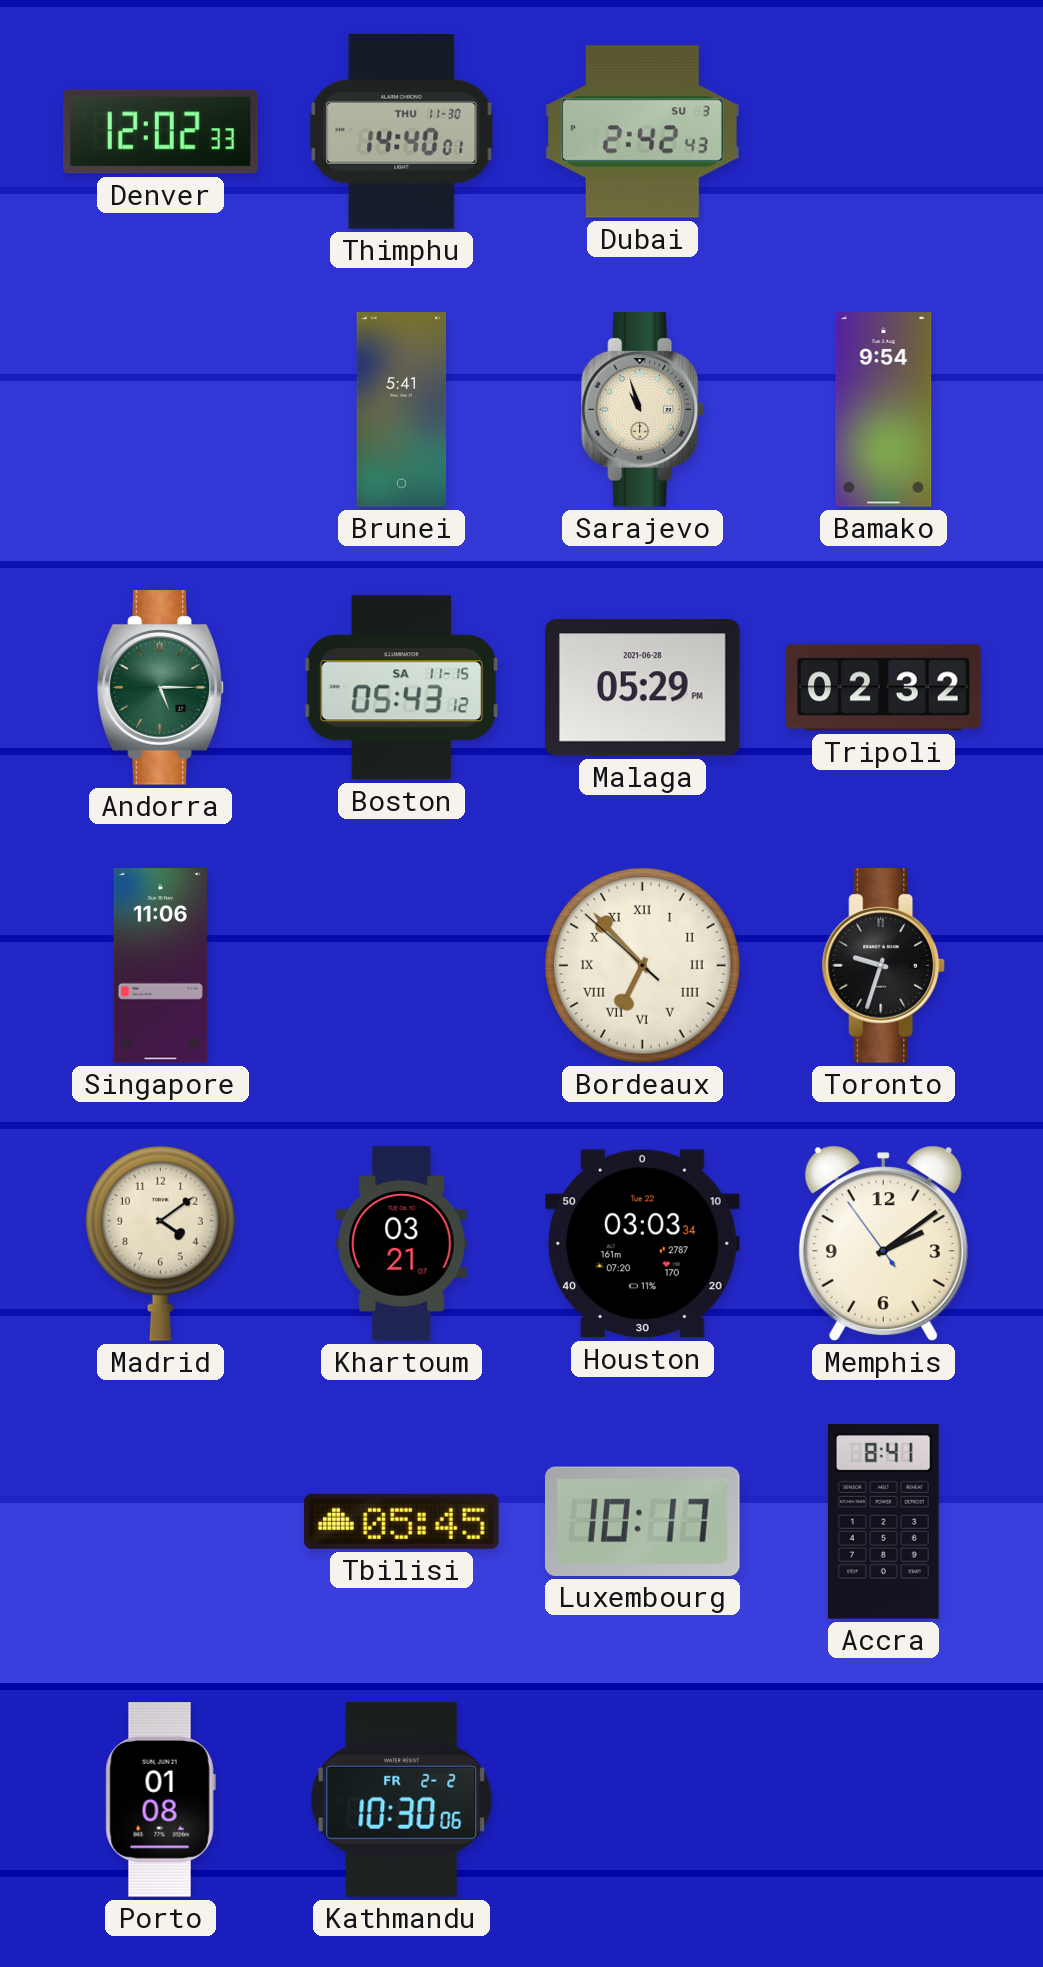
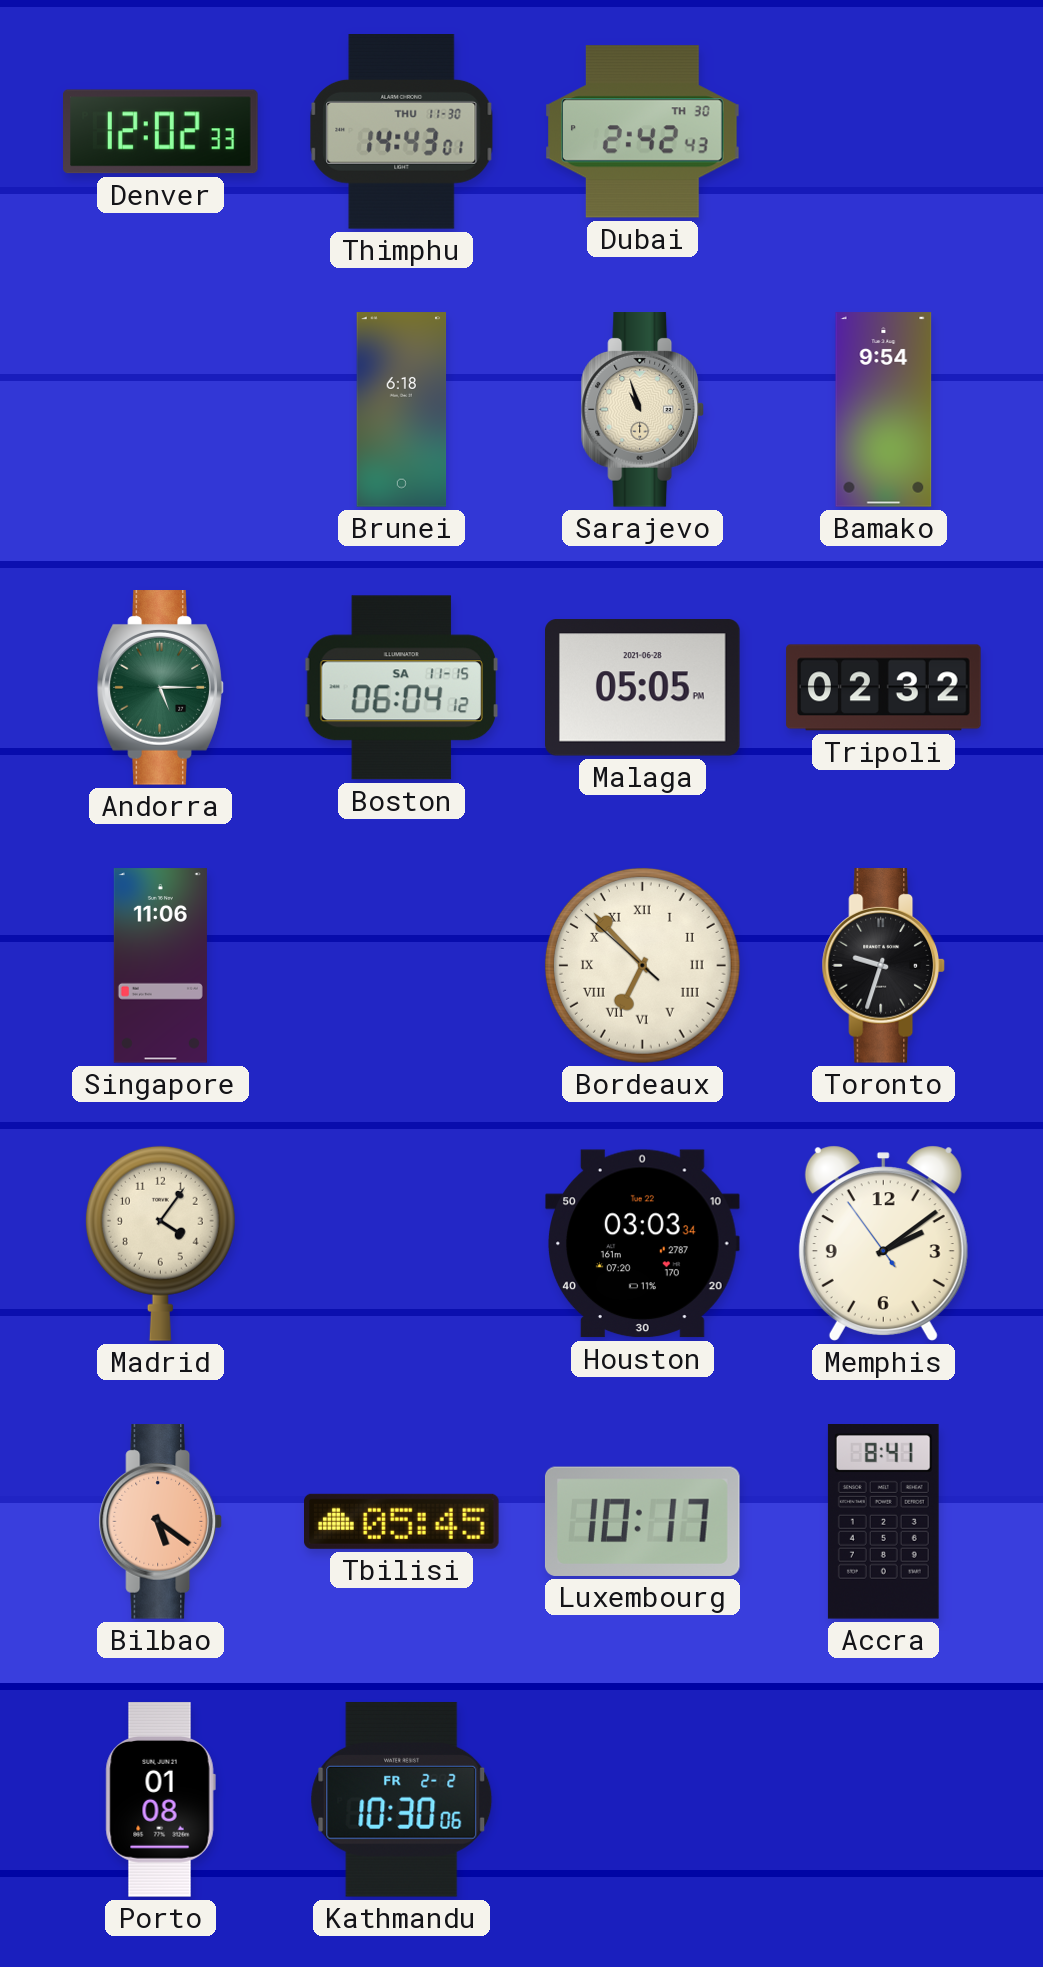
Thimphu: 14:40 -> 14:43 (402, 132)
Dubai date: SU 3 -> TH 30 (643, 132)
Brunei: 5:41 -> 6:18 (402, 410)
Boston: 05:43 -> 06:04 (401, 688)
Malaga: 05:29 -> 05:05 (643, 688)
Madrid: 4:09 -> 4:06 (160, 1243)
Khartoum: 03:21 -> none (402, 1244)
Bilbao: none -> 5:21 (160, 1522)
